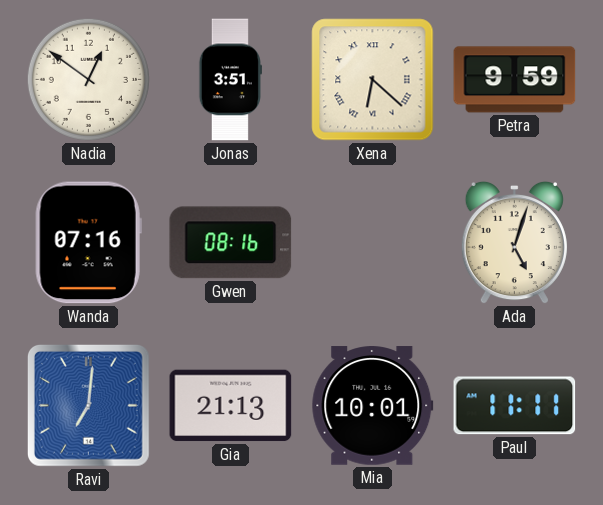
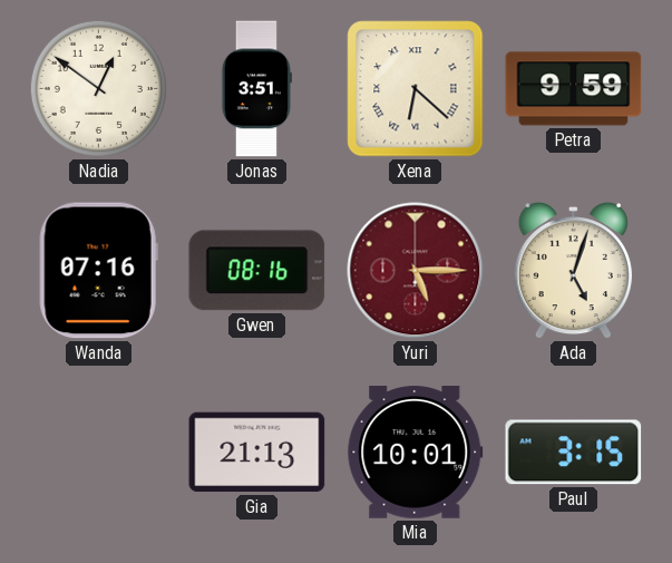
Yuri: none -> 5:15 (416, 271)
Ravi: 7:01 -> none (88, 405)
Paul: 11:11 -> 3:15 (574, 453)
